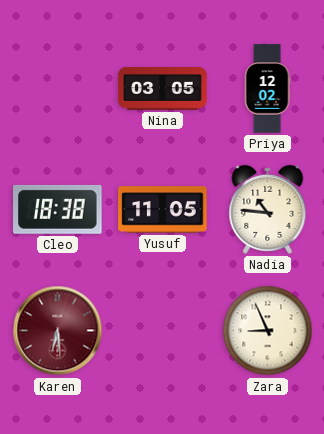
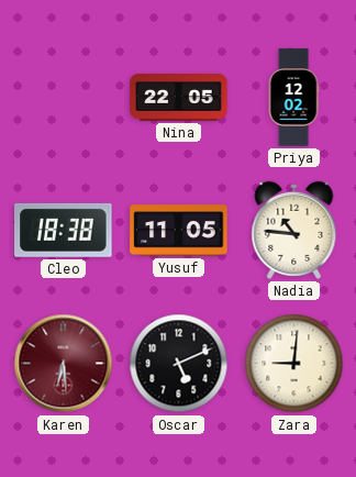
Nina: 03:05 -> 22:05 (179, 98)
Oscar: none -> 5:11 (179, 364)
Zara: 8:56 -> 9:01 (294, 364)
